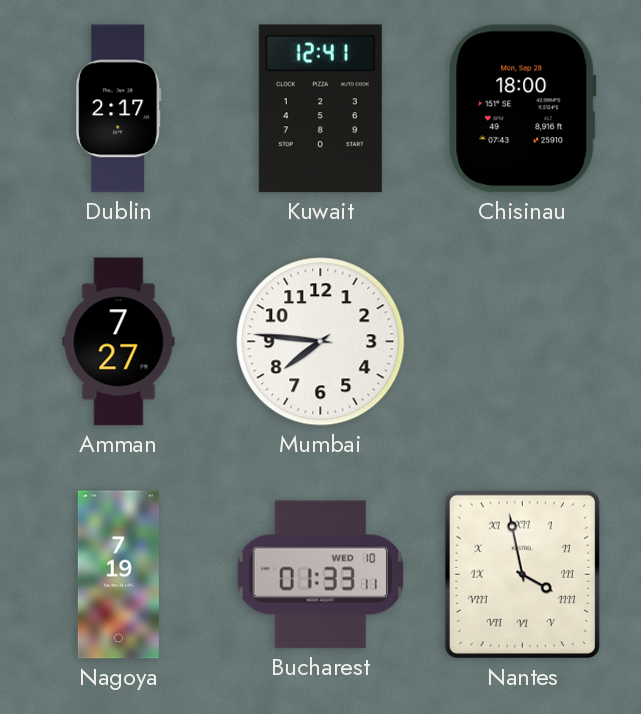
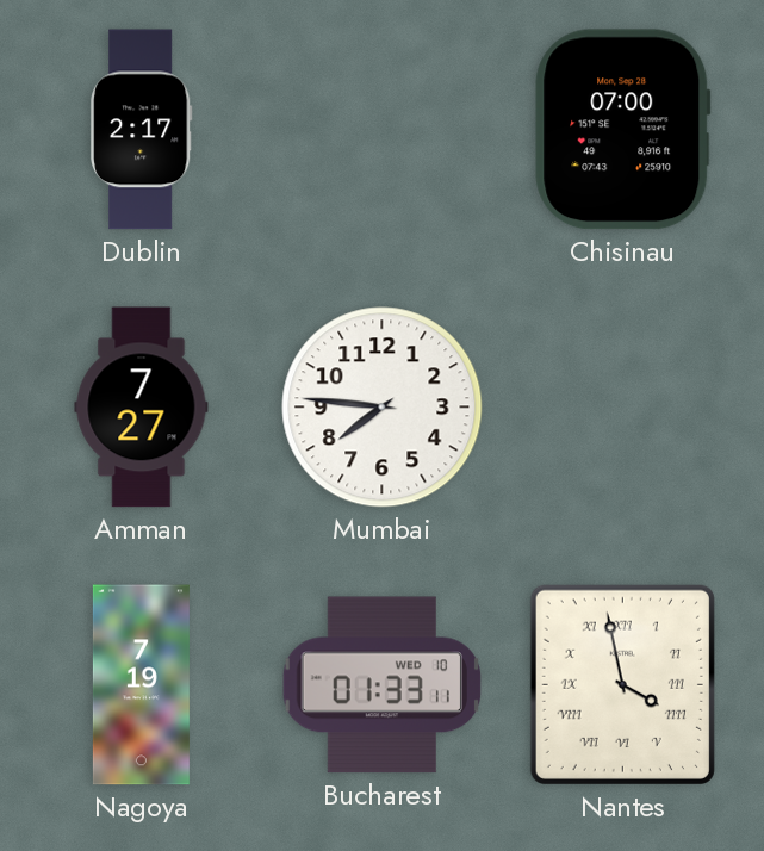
Kuwait: 12:41 -> none (320, 109)
Chisinau: 18:00 -> 07:00 (623, 130)
